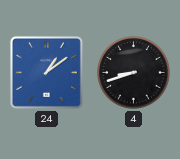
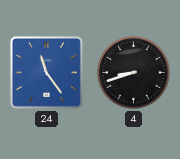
24: 1:09 -> 11:24 (46, 72)
